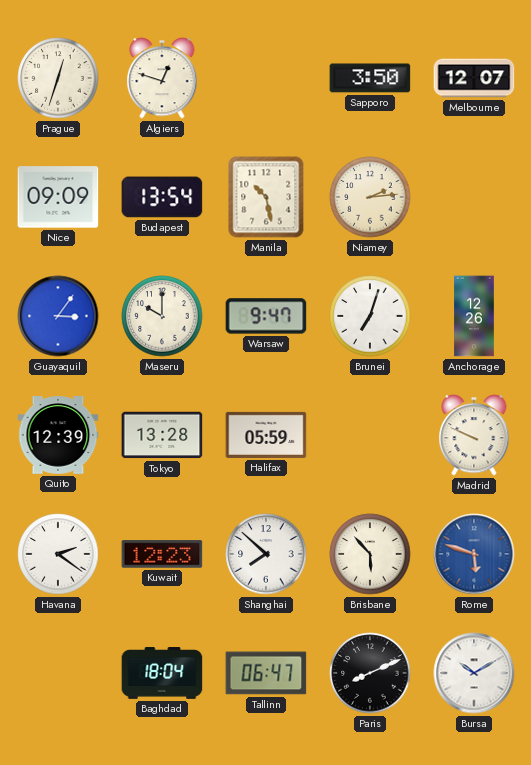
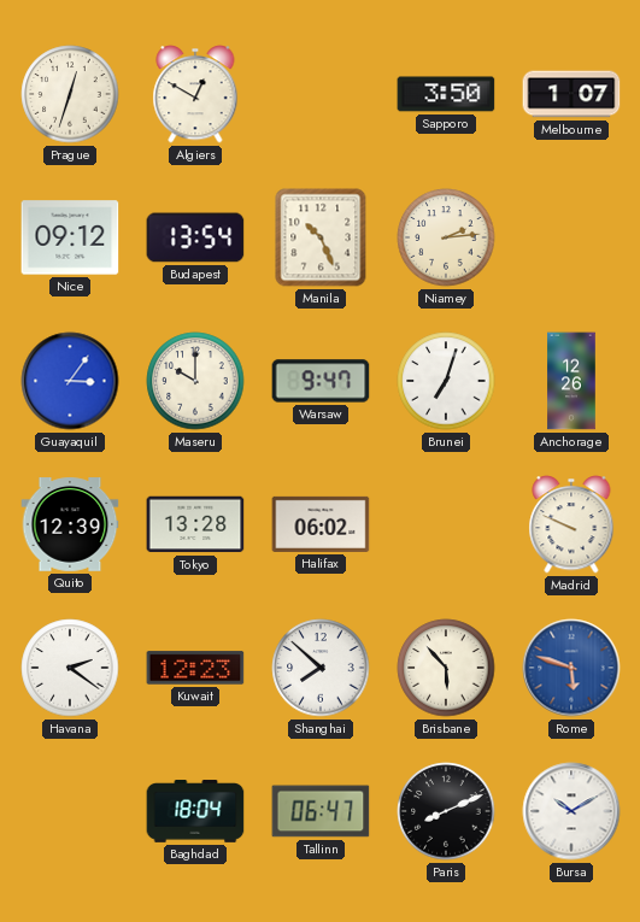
Algiers: 12:48 -> 12:50 (195, 94)
Melbourne: 12:07 -> 1:07 (571, 94)
Nice: 09:09 -> 09:12 (70, 237)
Manila: 10:28 -> 10:26 (321, 237)
Halifax: 05:59 -> 06:02 (321, 524)
